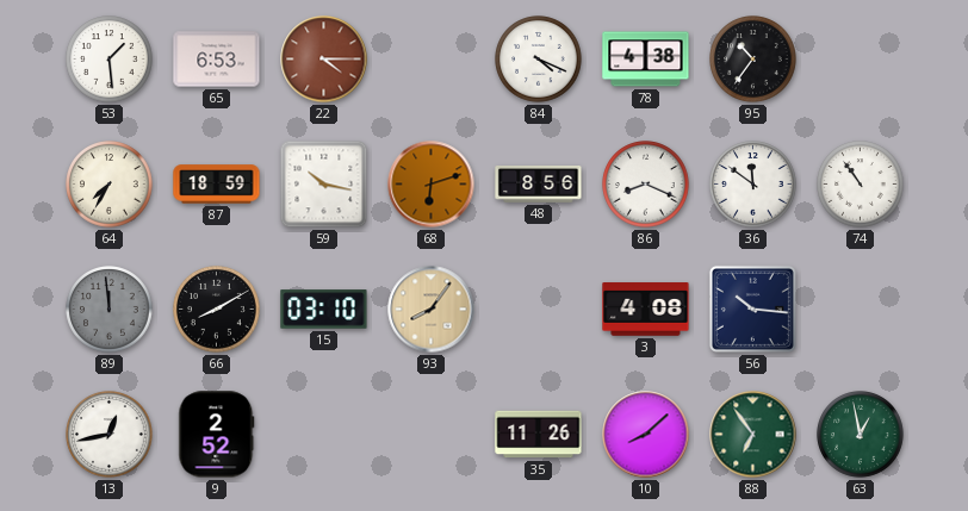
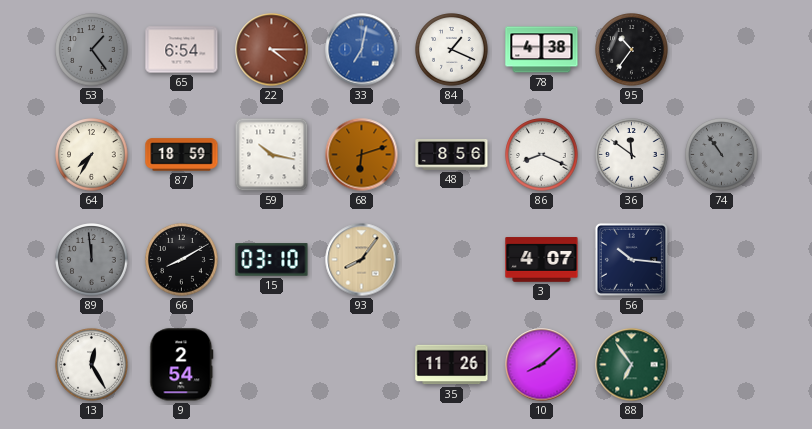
53: 1:29 -> 1:24 (92, 50)
53 dial: white -> grey (92, 50)
65: 6:53 -> 6:54 (182, 50)
33: none -> 7:02 (362, 50)
84: 4:19 -> 1:19 (452, 50)
74 dial: white -> grey (722, 155)
3: 4:08 -> 4:07 (542, 260)
13: 12:43 -> 12:25 (92, 365)
9: 2:52 -> 2:54 (182, 365)
63: 12:58 -> none (861, 435)
